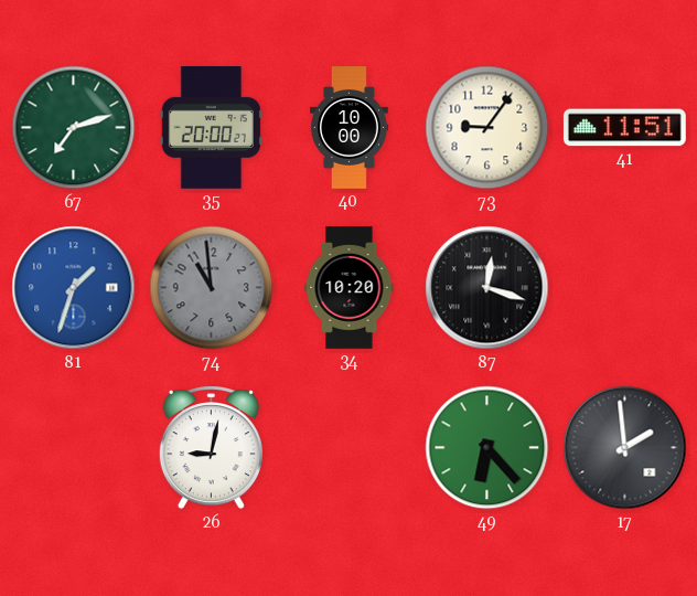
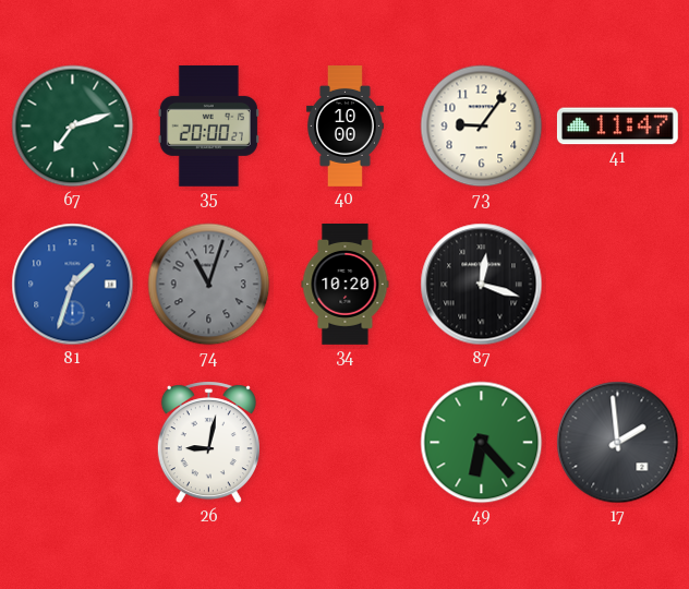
41: 11:51 -> 11:47 (617, 127)
74: 10:59 -> 11:03 (209, 285)
